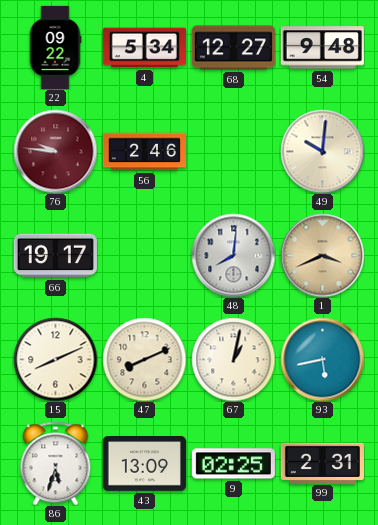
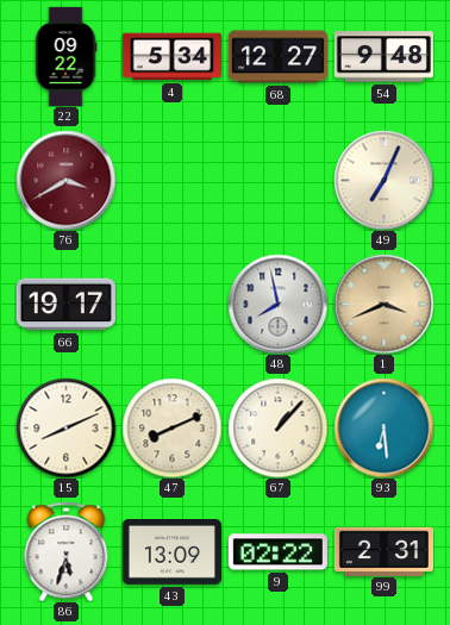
76: 9:46 -> 3:40 (65, 180)
56: 2:46 -> none (144, 152)
49: 10:01 -> 7:04 (383, 180)
48: 8:01 -> 7:58 (277, 304)
67: 1:02 -> 1:07 (277, 427)
93: 5:43 -> 6:29 (383, 427)
9: 02:25 -> 02:22 (277, 552)
